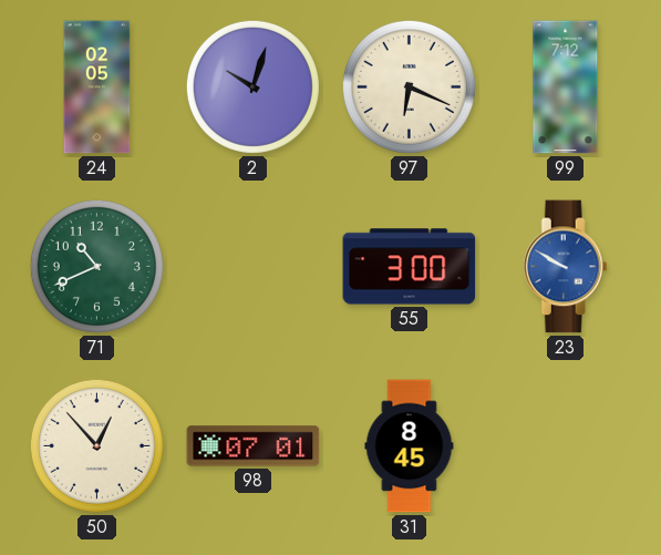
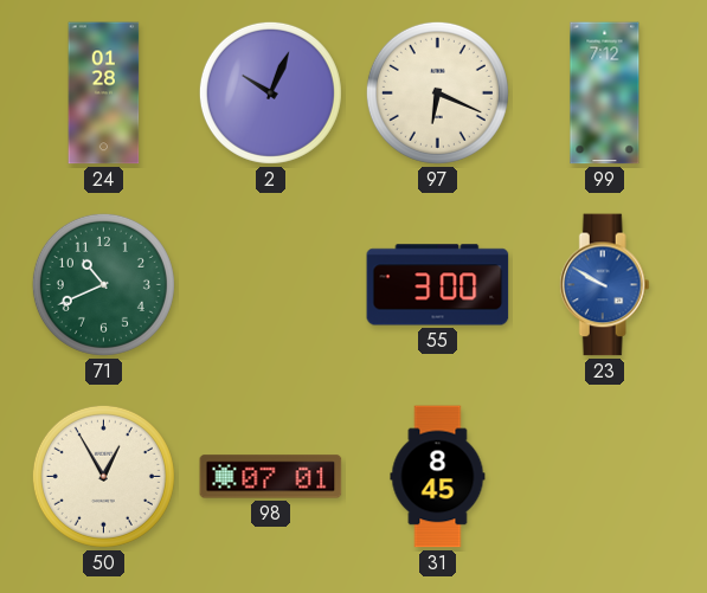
24: 02:05 -> 01:28 (104, 94)
2: 10:03 -> 10:04 (270, 92)
50: 12:53 -> 12:55 (103, 476)
